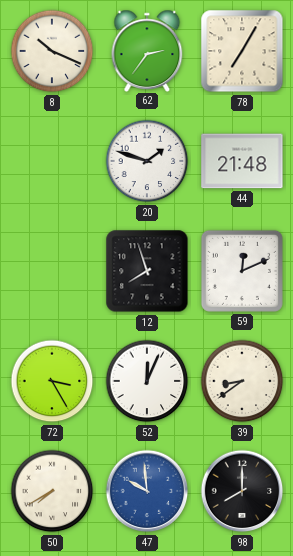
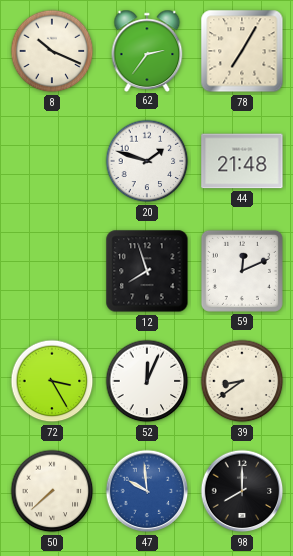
50: 7:40 -> 7:38 (52, 491)
